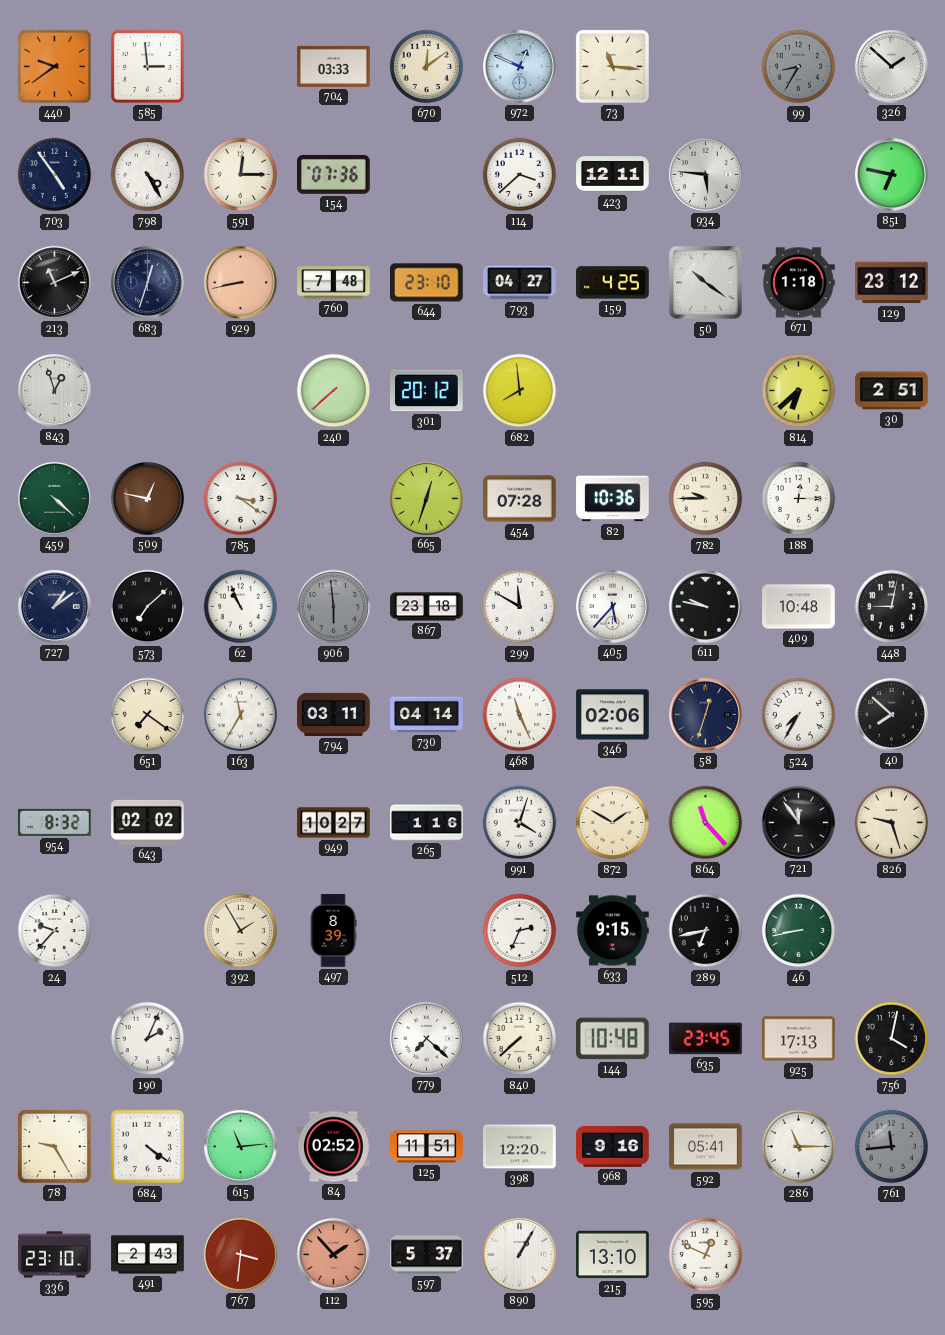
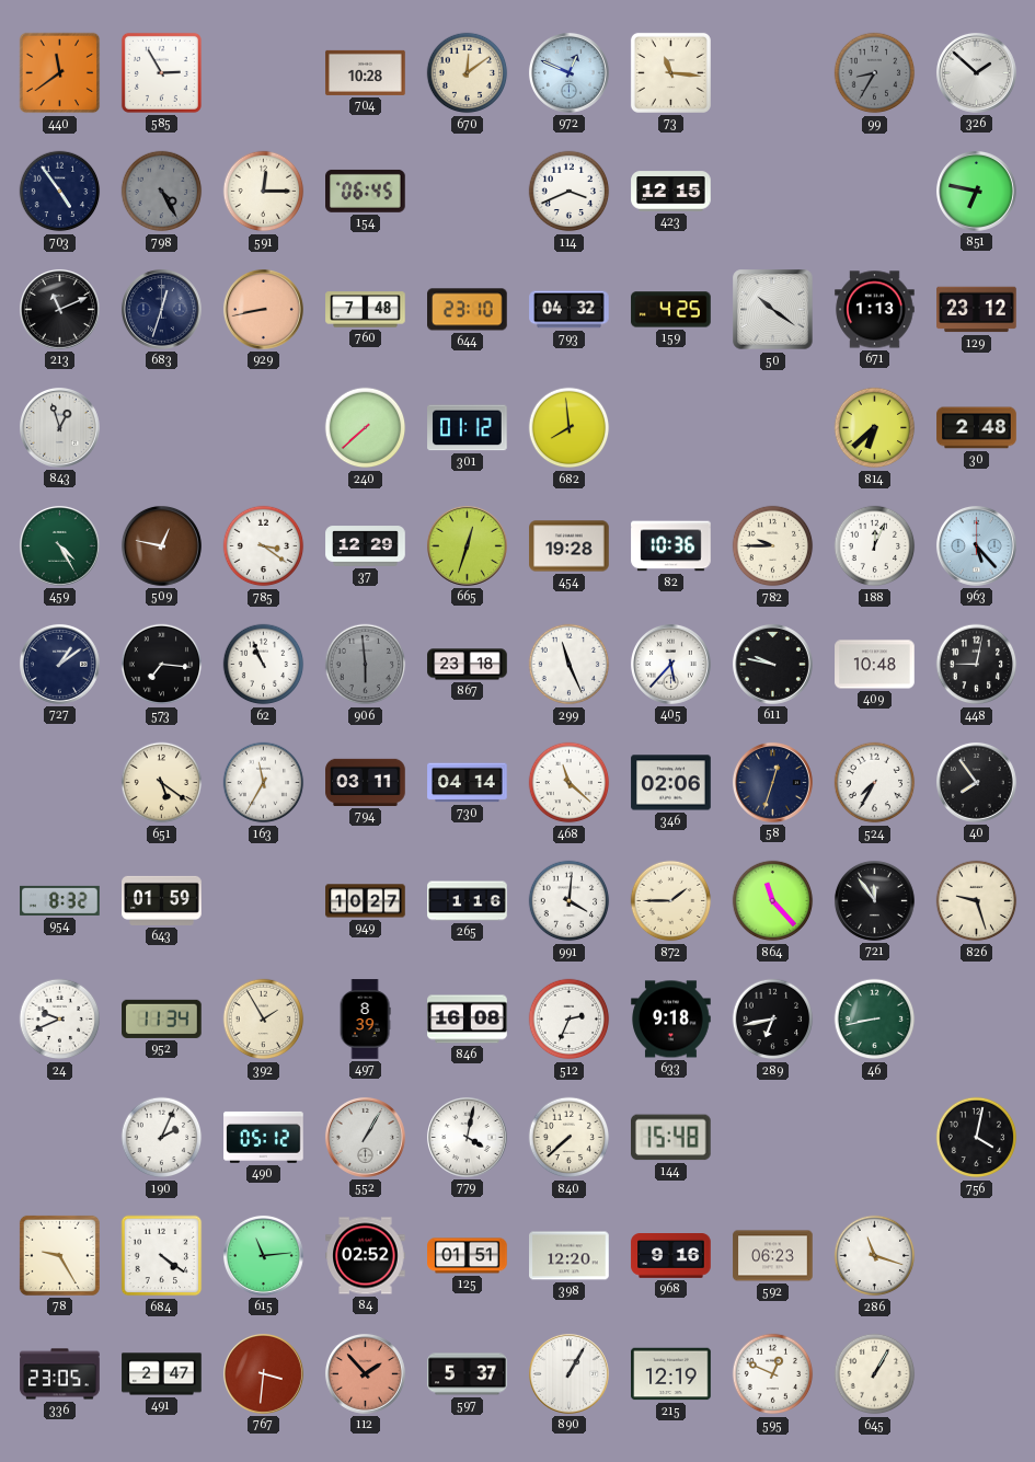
440: 9:39 -> 11:39 (60, 73)
585: 2:59 -> 2:55 (161, 72)
704: 03:33 -> 10:28 (366, 72)
798 dial: white -> grey (162, 192)
154: 07:36 -> 06:45 (366, 191)
114: 3:38 -> 3:41 (570, 192)
423: 12:11 -> 12:15 (671, 192)
934: 5:46 -> none (705, 174)
793: 04:27 -> 04:32 (570, 310)
671: 1:18 -> 1:13 (875, 310)
301: 20:12 -> 01:12 (468, 428)
30: 2:51 -> 2:48 (977, 428)
459: 4:22 -> 4:25 (59, 545)
37: none -> 12:29 (366, 546)
454: 07:28 -> 19:28 (570, 546)
188: 12:15 -> 12:04 (875, 546)
963: none -> 5:23 (976, 545)
573: 7:08 -> 7:16 (162, 665)
299: 11:50 -> 11:26 (570, 665)
651: 7:21 -> 5:21 (162, 783)
468: 11:26 -> 11:22 (570, 783)
40: 7:52 -> 7:54 (976, 782)
643: 02:02 -> 01:59 (162, 900)
991: 4:03 -> 4:01 (570, 901)
872: 1:50 -> 1:45 (671, 901)
24: 9:37 -> 9:41 (60, 1020)
952: none -> 11:34 (162, 1018)
846: none -> 16:08 (468, 1020)
633: 9:15 -> 9:18 (671, 1020)
490: none -> 05:12 (264, 1137)
552: none -> 1:05 (365, 1137)
779: 7:22 -> 4:02 (467, 1137)
144: 10:48 -> 15:48 (671, 1138)
635: 23:45 -> none (706, 1039)
925: 17:13 -> none (799, 1039)
125: 11:51 -> 01:51 (468, 1256)
592: 05:41 -> 06:23 (773, 1256)
286: 11:15 -> 11:18 (875, 1256)
761: 11:44 -> none (892, 1147)
336: 23:10 -> 23:05 (60, 1374)
491: 2:43 -> 2:47 (162, 1374)
215: 13:10 -> 12:19 (671, 1374)
645: none -> 1:05 (875, 1374)
